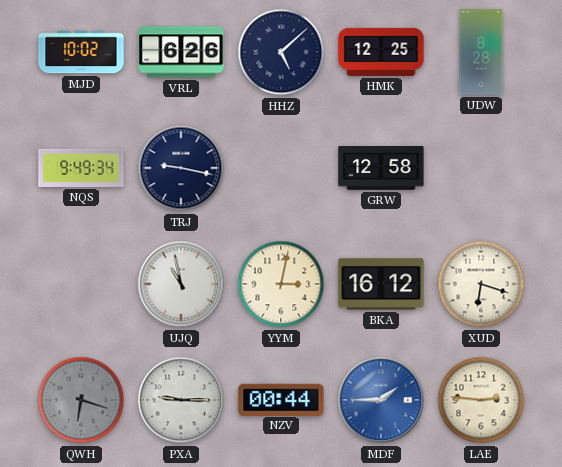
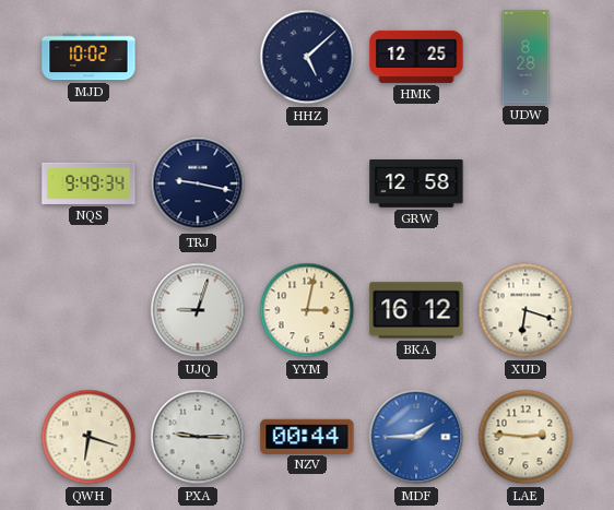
VRL: 6:26 -> none (181, 52)
UJQ: 10:58 -> 9:03 (198, 310)
QWH dial: grey -> cream (88, 437)
